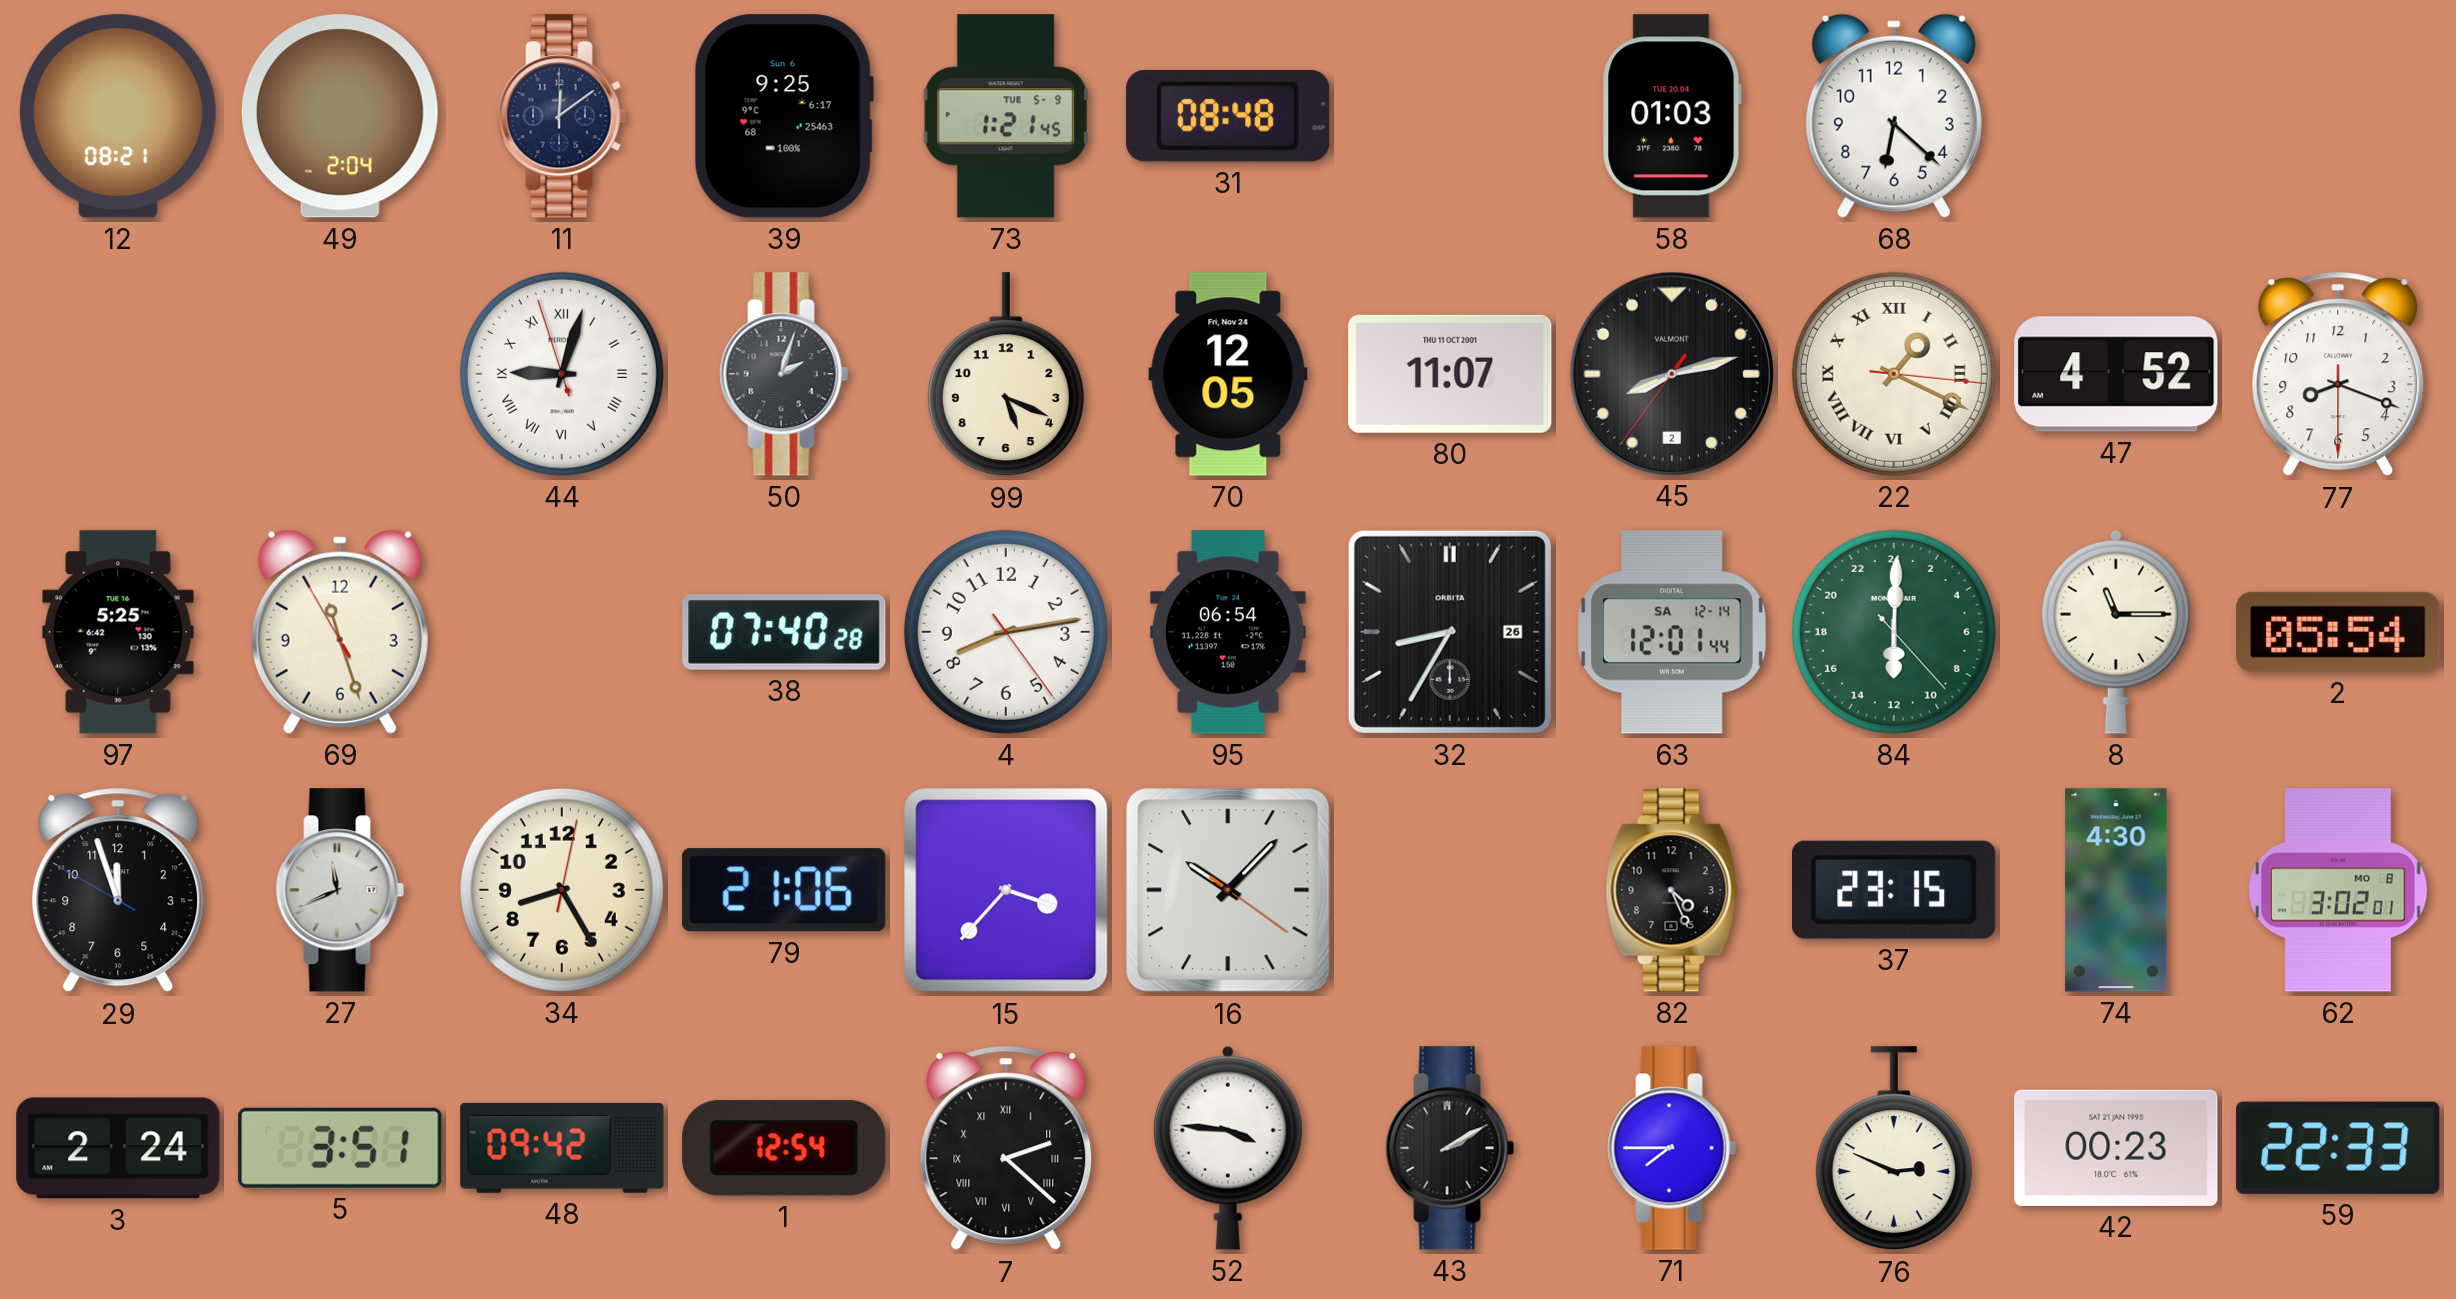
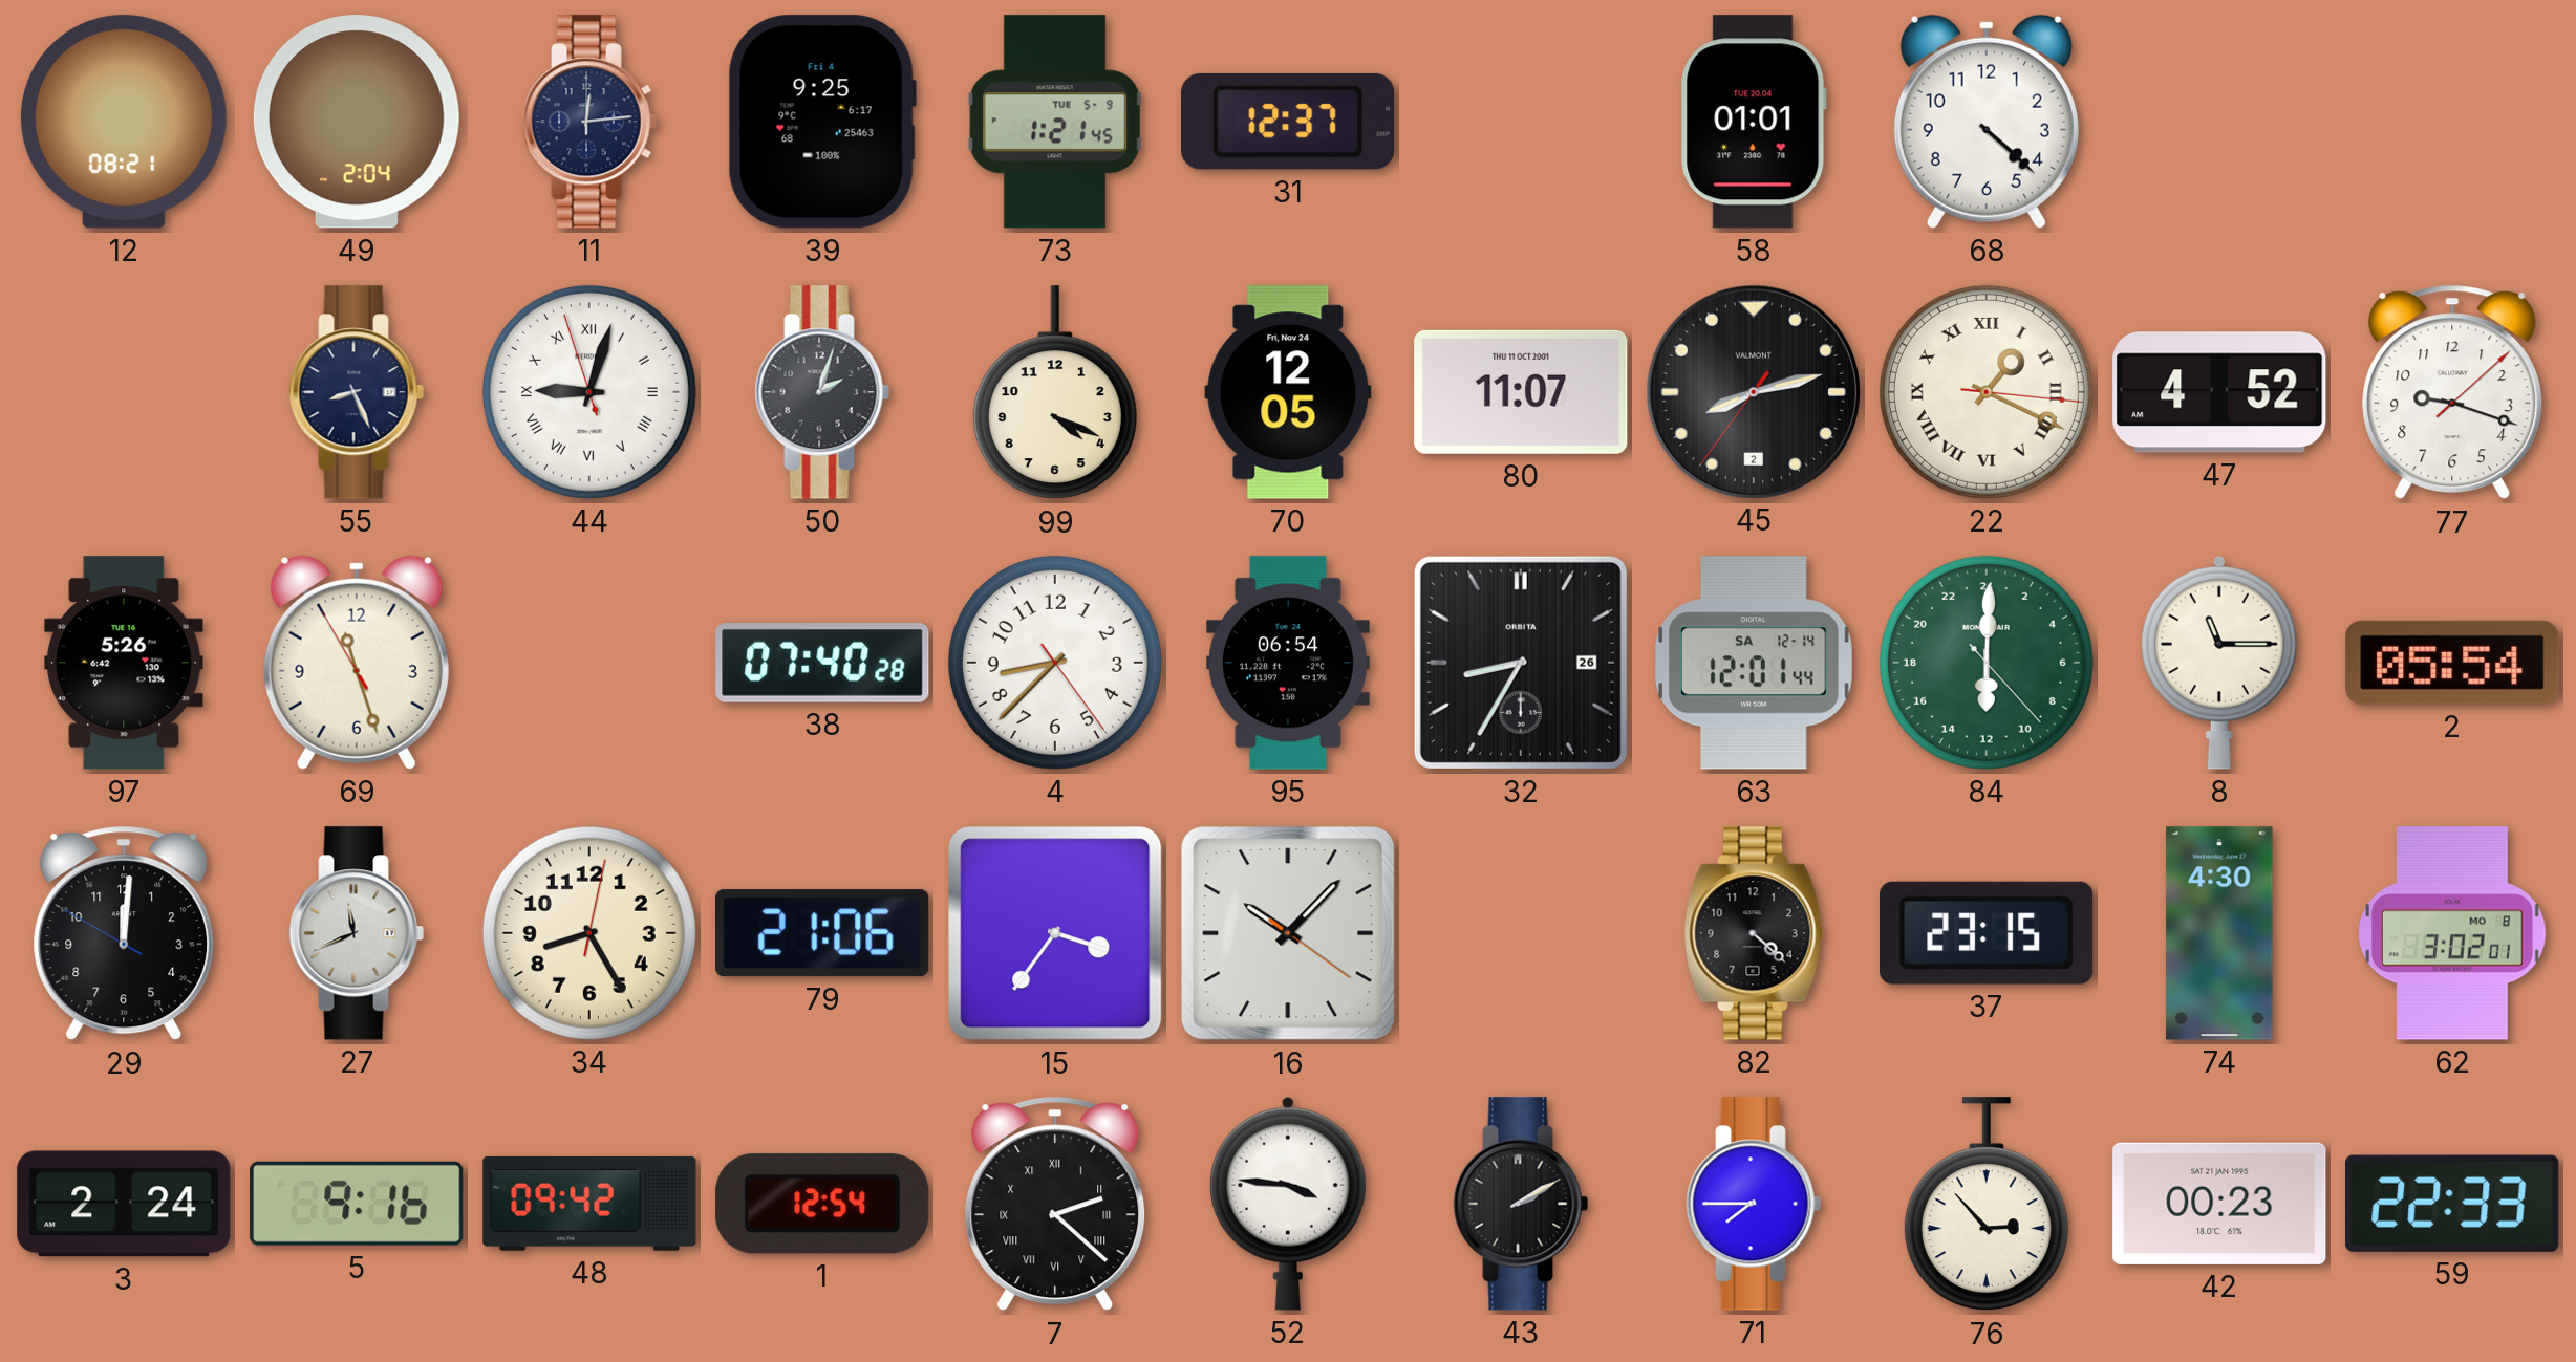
11: 12:09 -> 12:14 (589, 122)
39 date: Sun 6 -> Fri 4 (822, 122)
31: 08:48 -> 12:37 (1288, 122)
58: 01:03 -> 01:01 (1754, 122)
68: 6:22 -> 4:22 (1987, 122)
55: none -> 8:26 (357, 392)
99: 5:19 -> 4:19 (1055, 393)
77: 8:18 -> 9:18 (2452, 392)
97: 5:25 -> 5:26 (124, 663)
4: 8:13 -> 8:37 (1055, 663)
29: 11:56 -> 12:00 (124, 933)
15: 3:37 -> 3:36 (1055, 933)
82: 4:26 -> 4:22 (1754, 933)
5: 3:51 -> 9:16 (357, 1204)
76: 2:49 -> 2:53 (1987, 1205)
